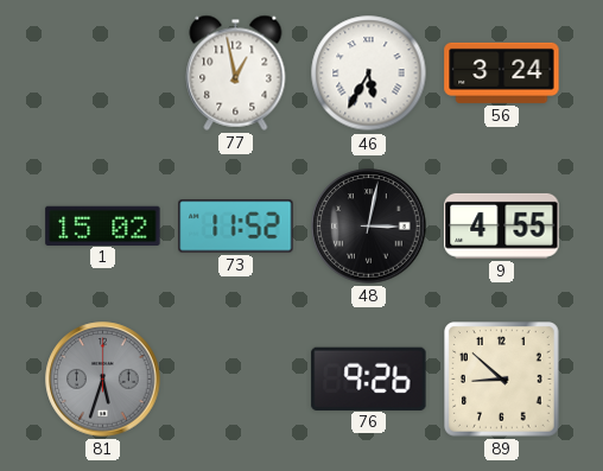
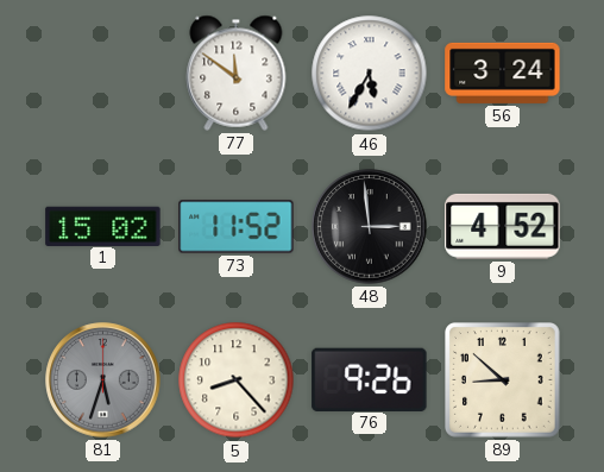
77: 12:58 -> 11:51 (237, 73)
48: 3:02 -> 2:59 (370, 227)
9: 4:55 -> 4:52 (503, 226)
5: none -> 8:23 (237, 380)
